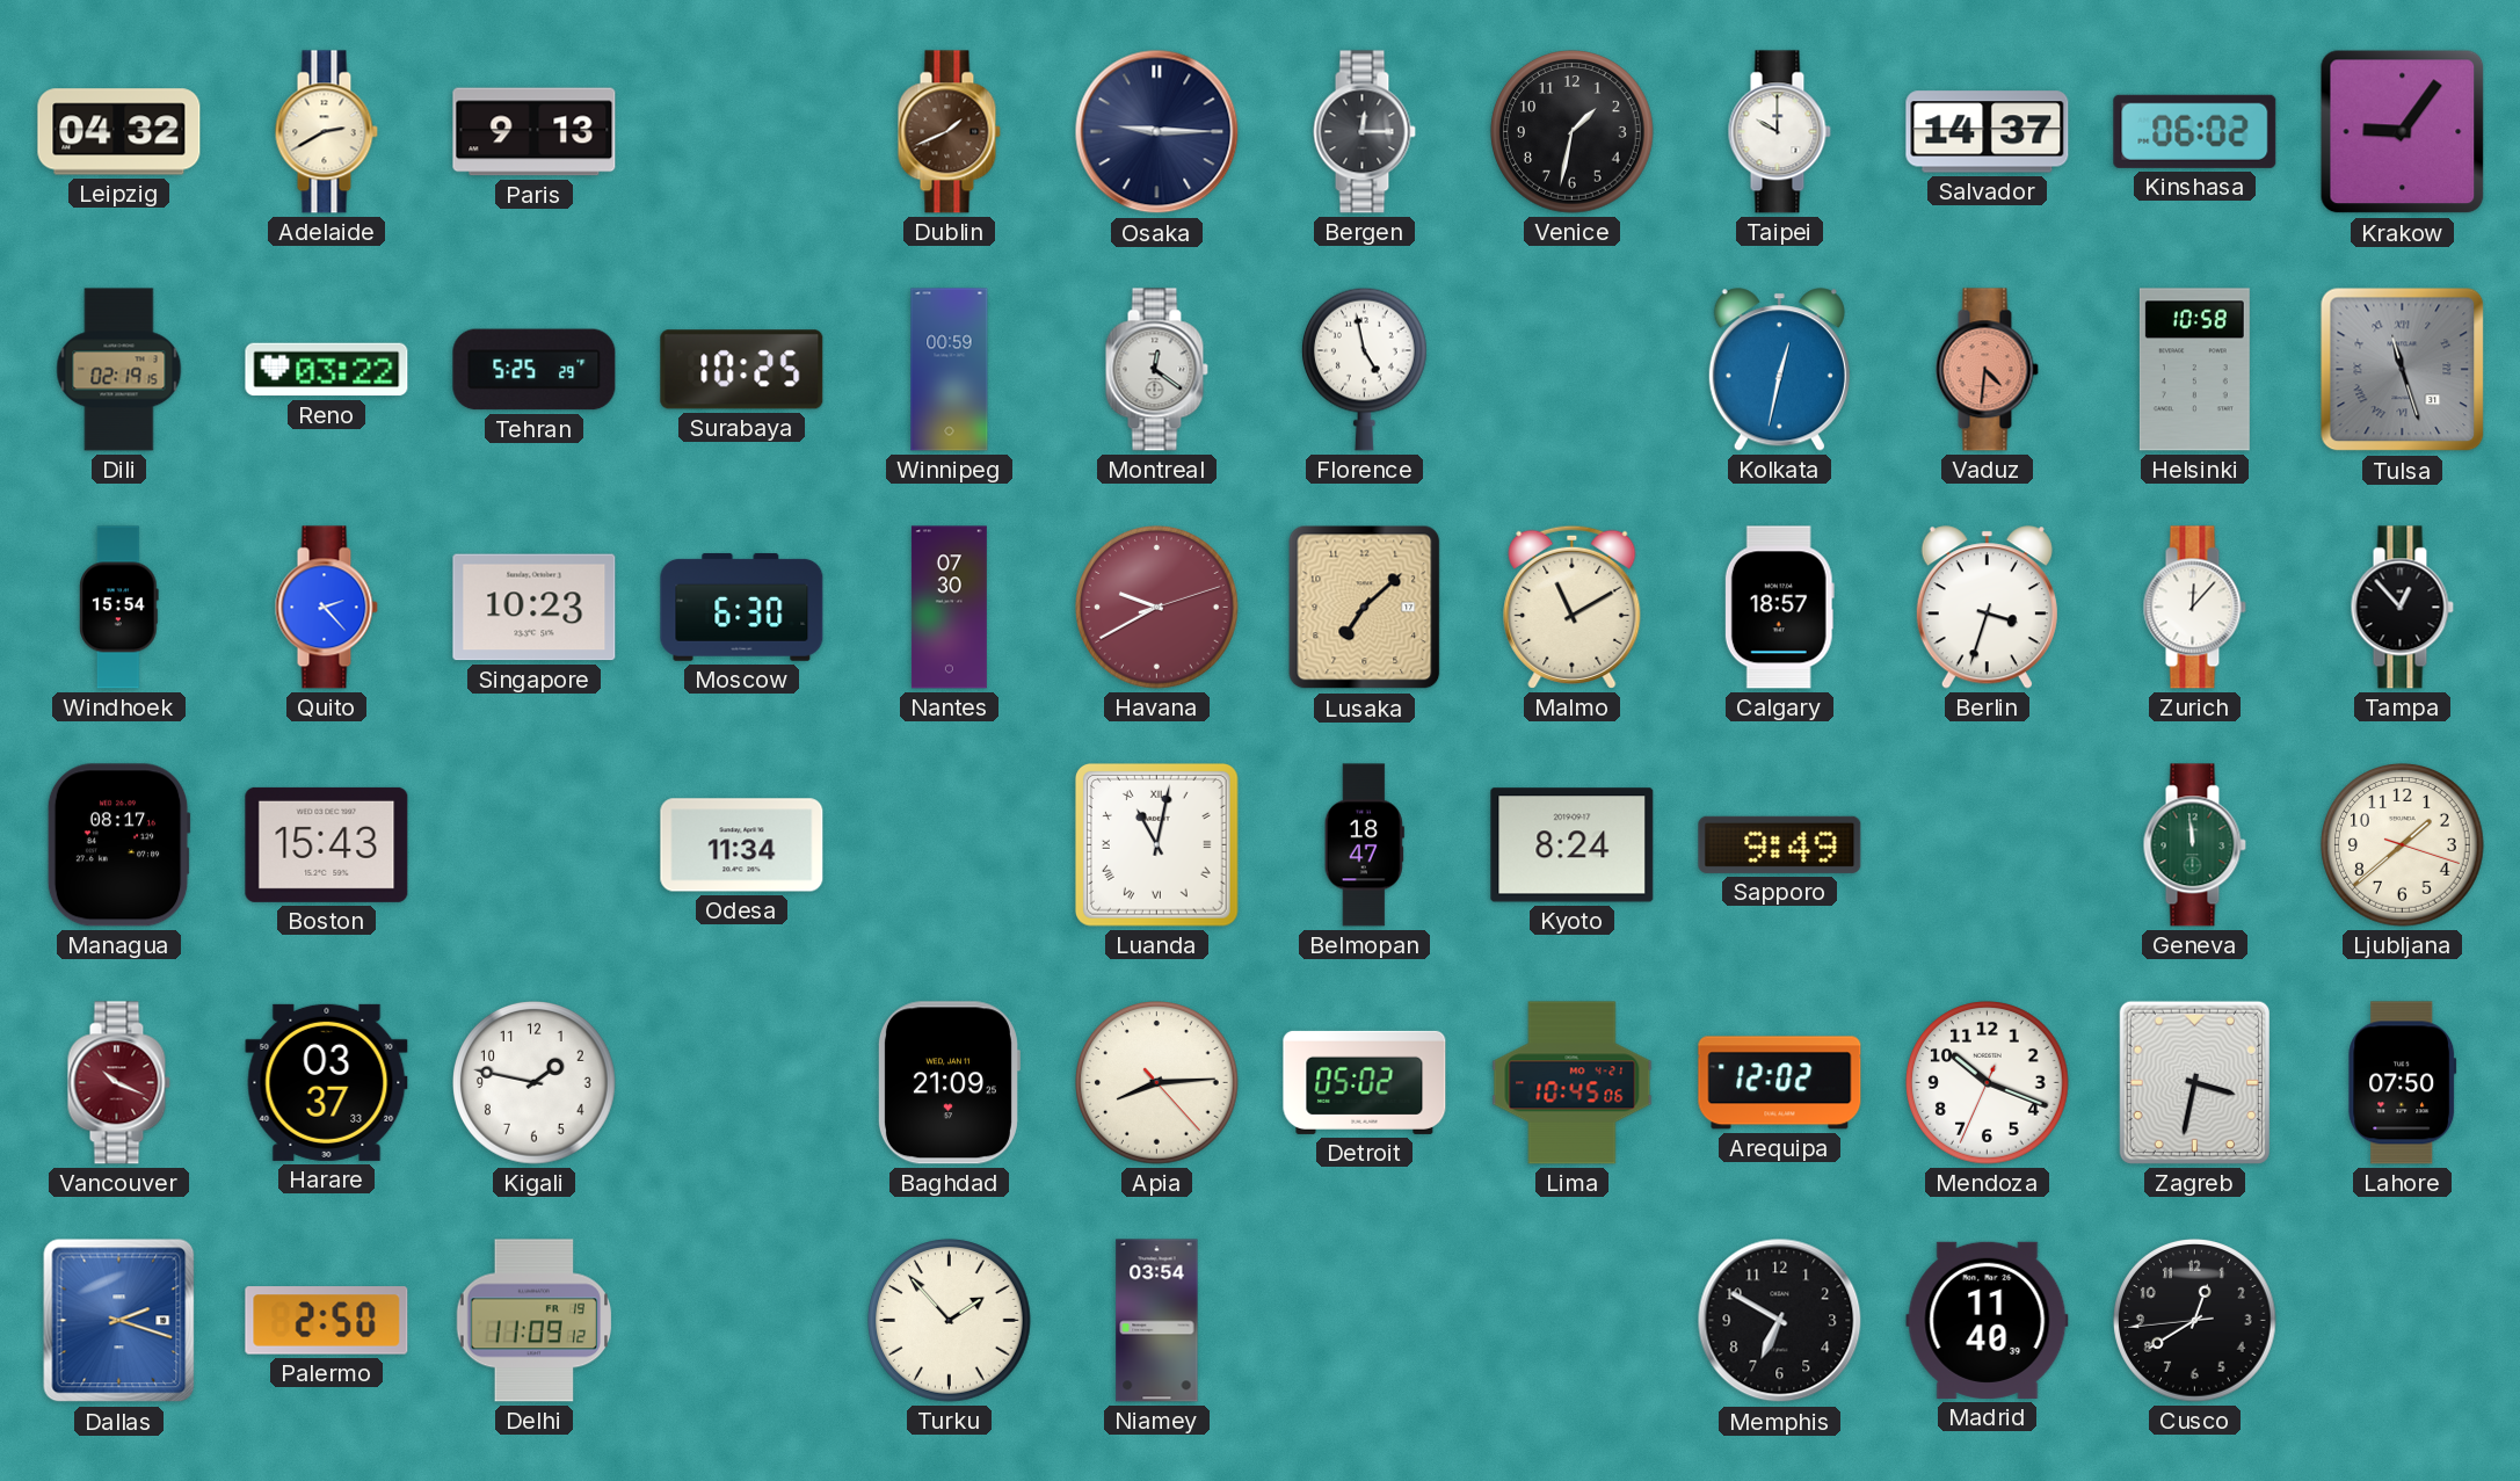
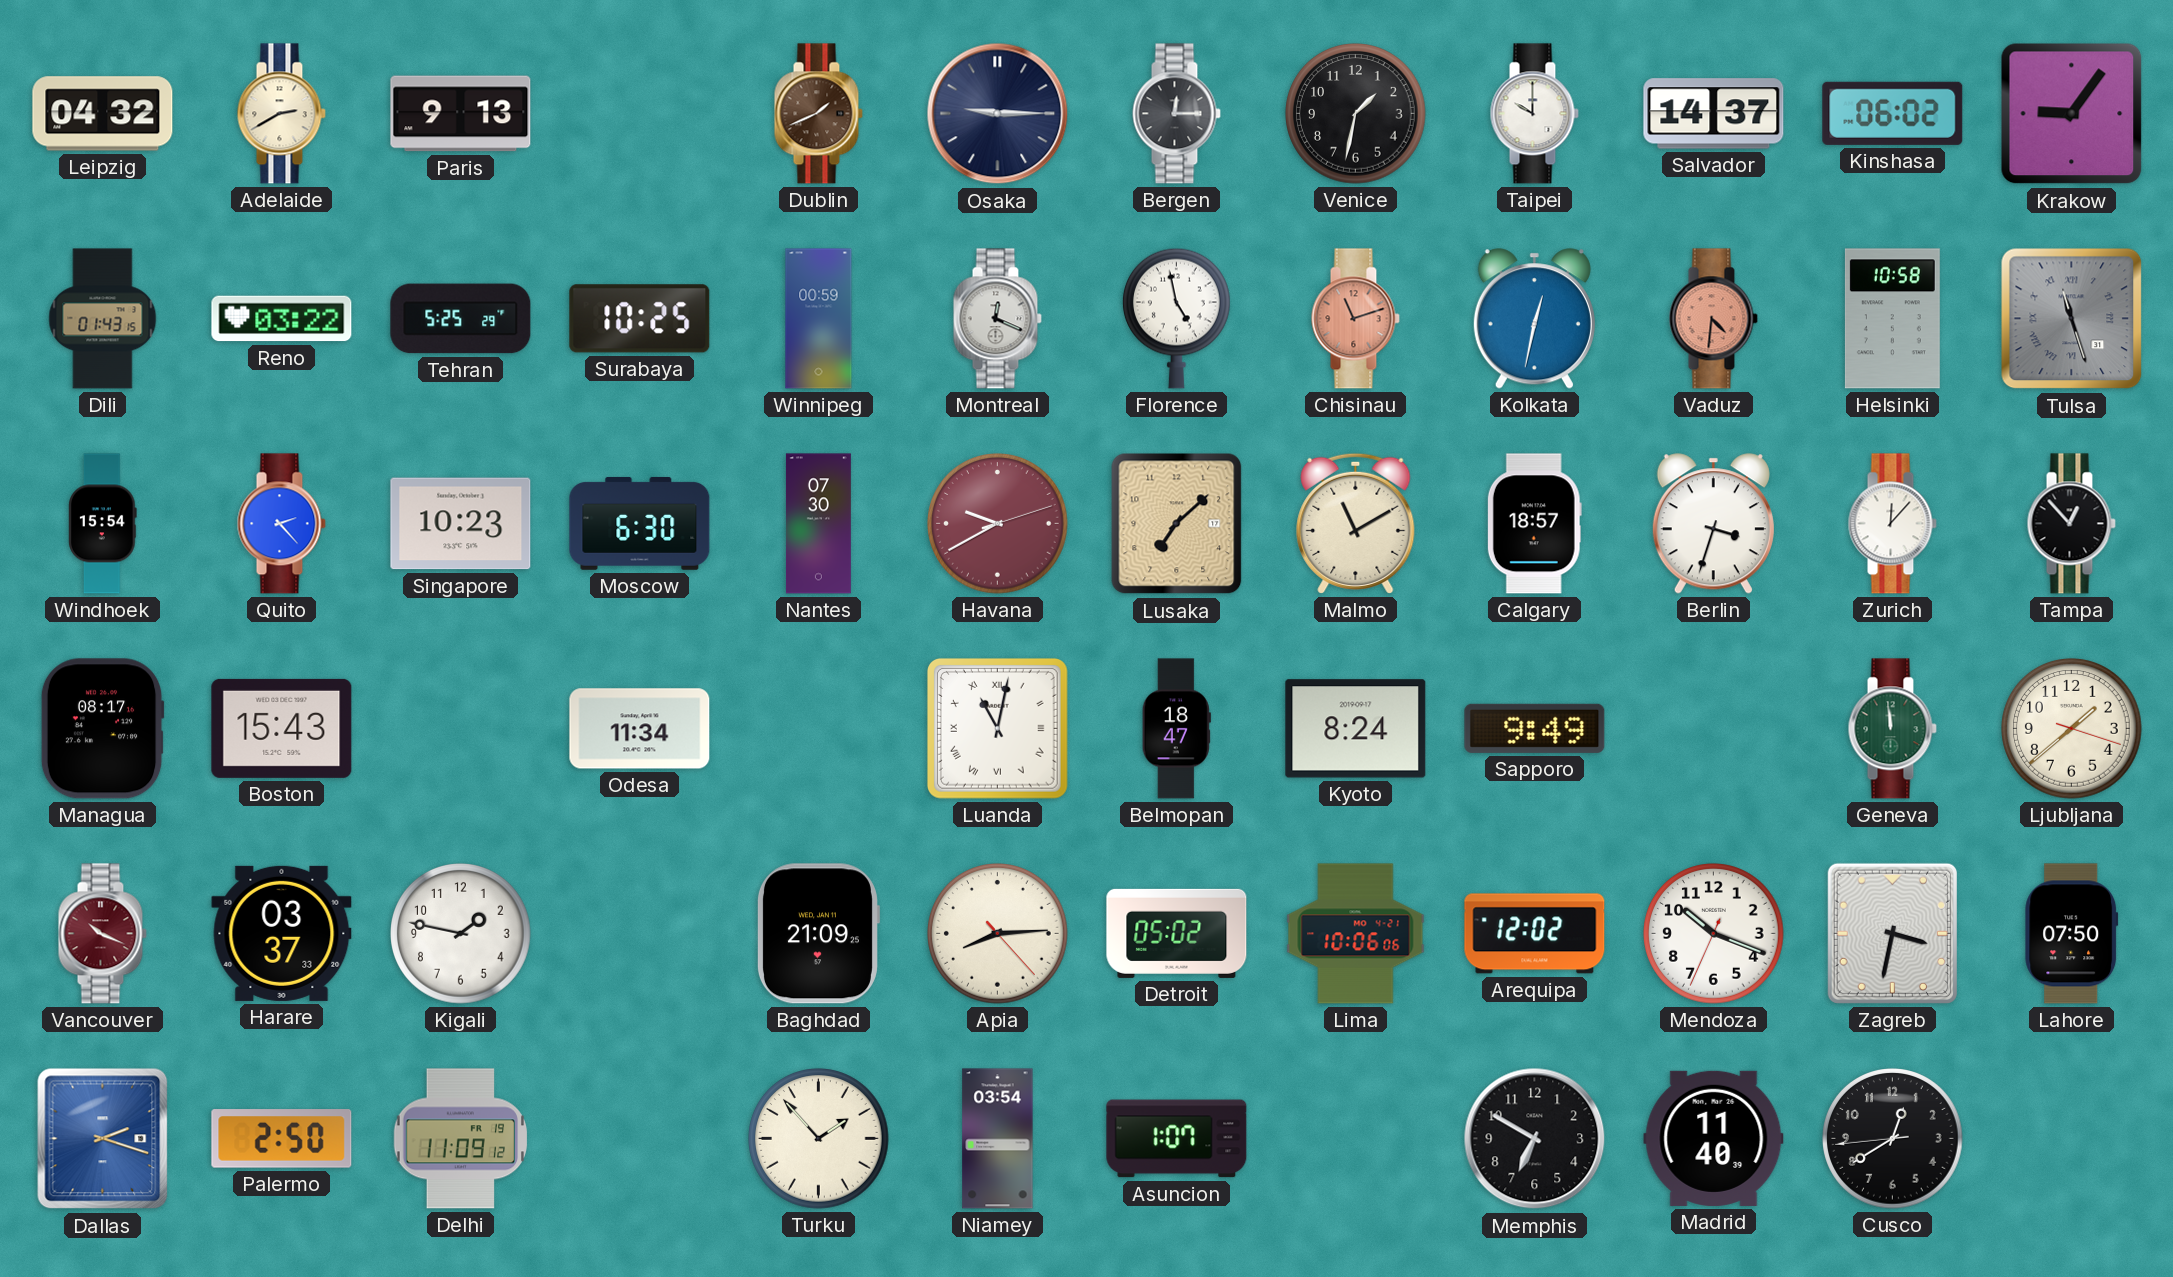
Dili: 02:19 -> 01:43 (103, 319)
Montreal: 12:21 -> 12:19 (997, 319)
Chisinau: none -> 11:12 (1355, 319)
Lima: 10:45 -> 10:06 (1356, 934)
Asuncion: none -> 1:07 (1177, 1139)
